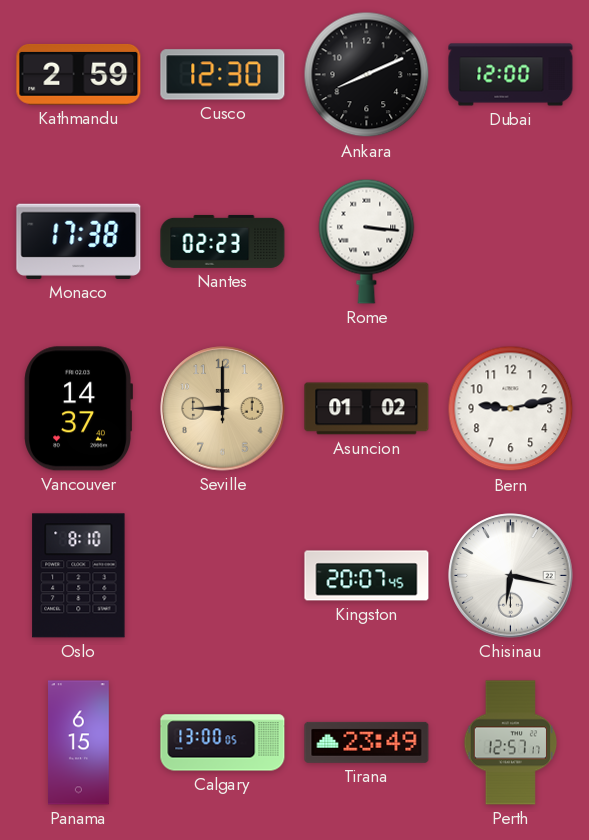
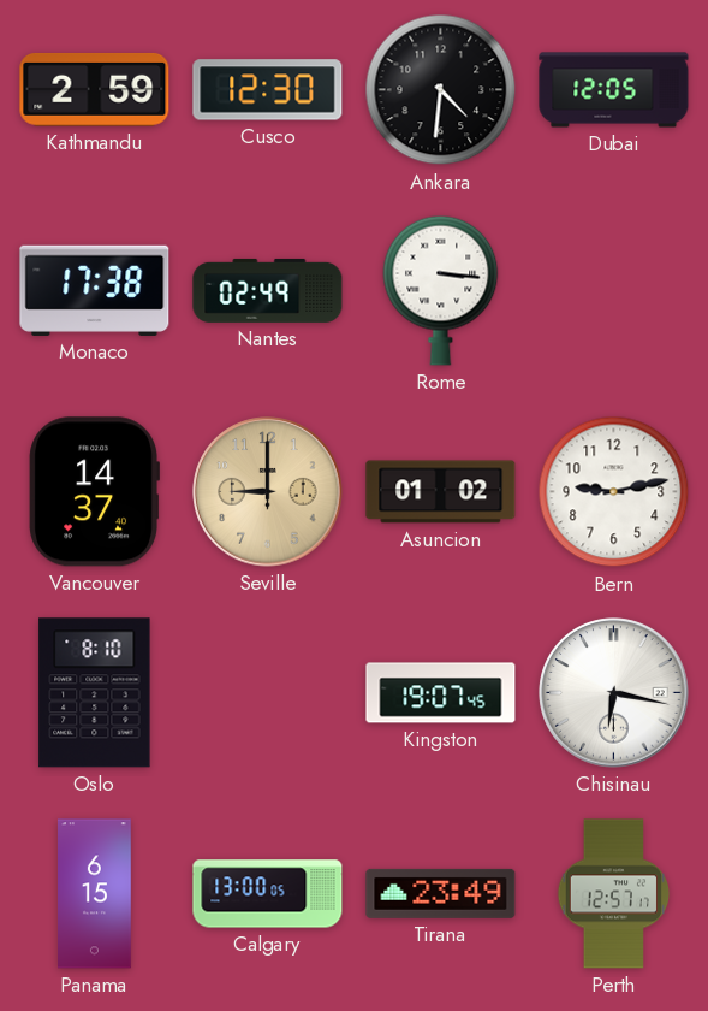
Ankara: 8:11 -> 4:31 (441, 90)
Dubai: 12:00 -> 12:05 (614, 90)
Nantes: 02:23 -> 02:49 (268, 290)
Kingston: 20:07 -> 19:07 (441, 693)
